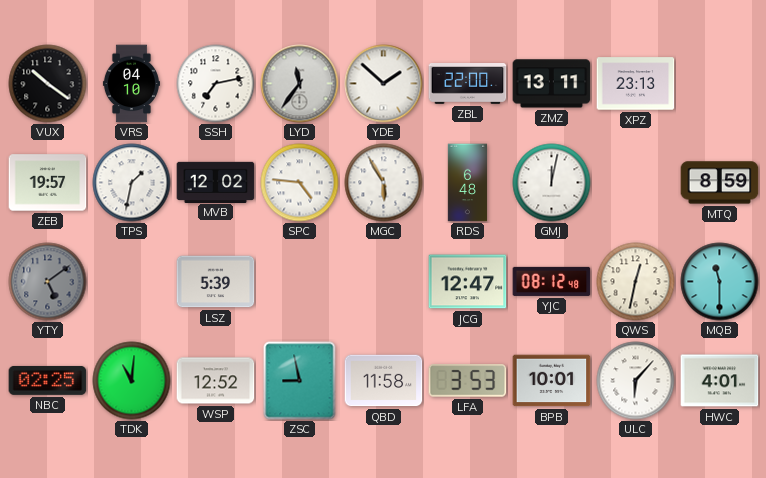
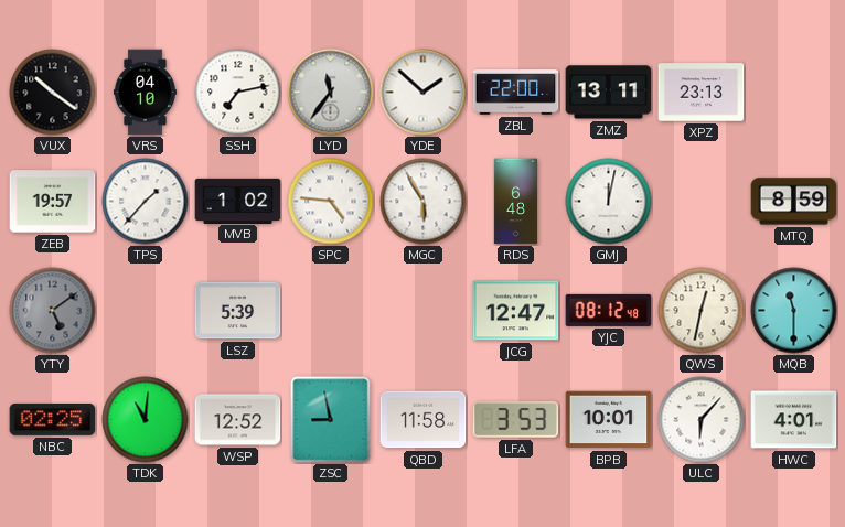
TPS: 1:32 -> 1:37 (146, 202)
MVB: 12:02 -> 1:02 (238, 201)
